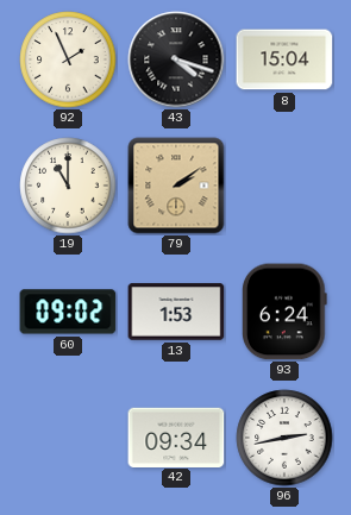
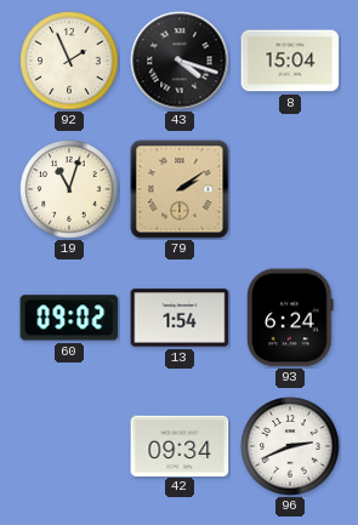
19: 11:00 -> 11:03 (69, 189)
13: 1:53 -> 1:54 (180, 318)
96: 2:43 -> 2:41 (290, 446)
